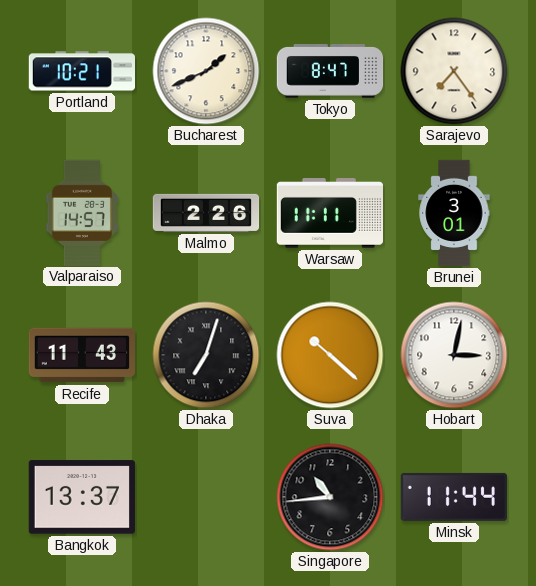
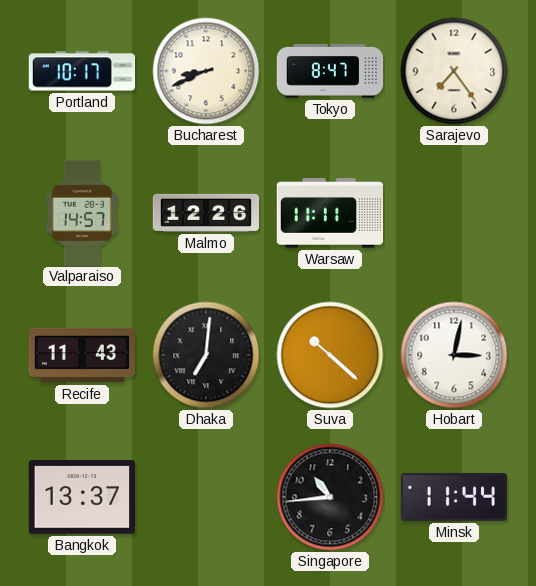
Portland: 10:21 -> 10:17 (81, 71)
Bucharest: 1:41 -> 8:41 (206, 71)
Malmo: 2:26 -> 12:26 (206, 213)
Brunei: 3:01 -> none (454, 213)
Dhaka: 7:03 -> 7:01 (206, 355)
